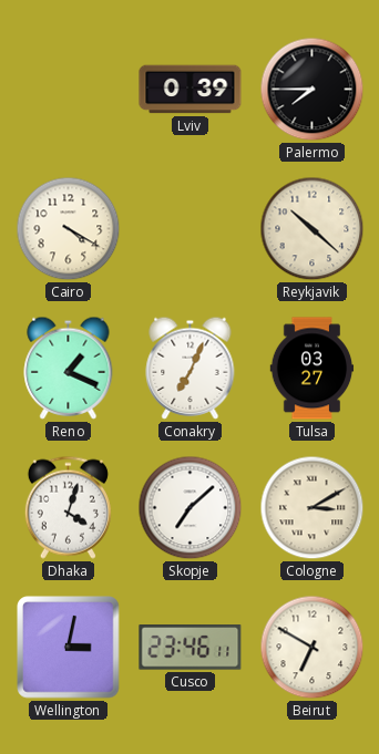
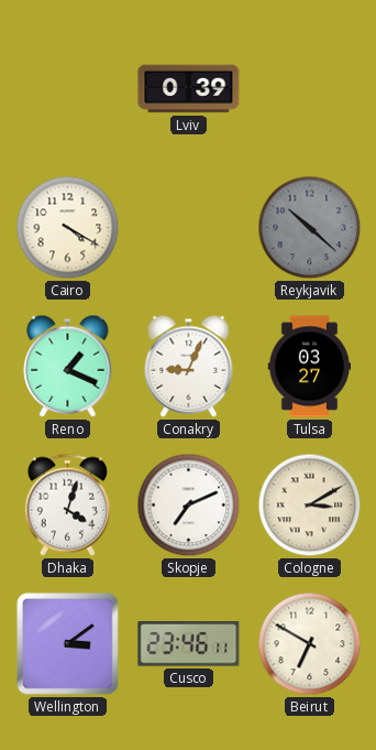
Palermo: 7:45 -> none (313, 90)
Reykjavik dial: cream -> grey (310, 228)
Conakry: 7:04 -> 9:04 (189, 366)
Skopje: 7:08 -> 7:11 (189, 506)
Wellington: 3:02 -> 3:09 (68, 644)
